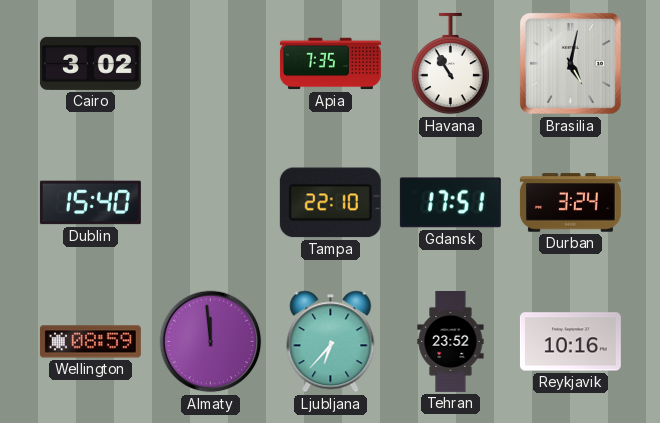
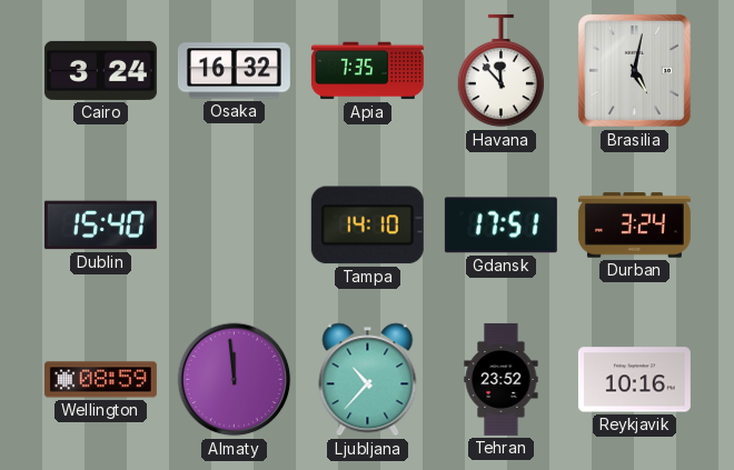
Cairo: 3:02 -> 3:24 (100, 70)
Osaka: none -> 16:32 (234, 71)
Havana: 10:55 -> 11:53 (500, 71)
Tampa: 22:10 -> 14:10 (367, 226)
Ljubljana: 6:37 -> 10:37 (368, 380)
